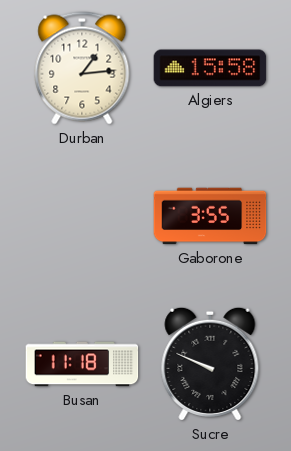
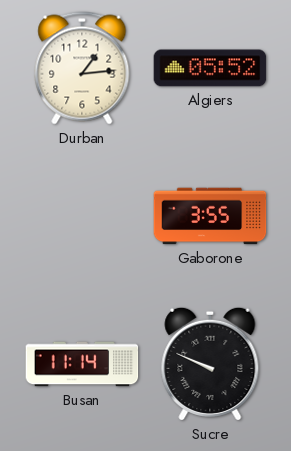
Algiers: 15:58 -> 05:52 (210, 68)
Busan: 11:18 -> 11:14 (82, 364)
